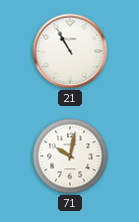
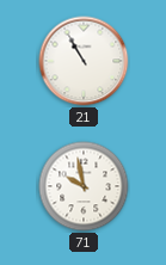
71: 10:02 -> 9:58 (84, 186)
